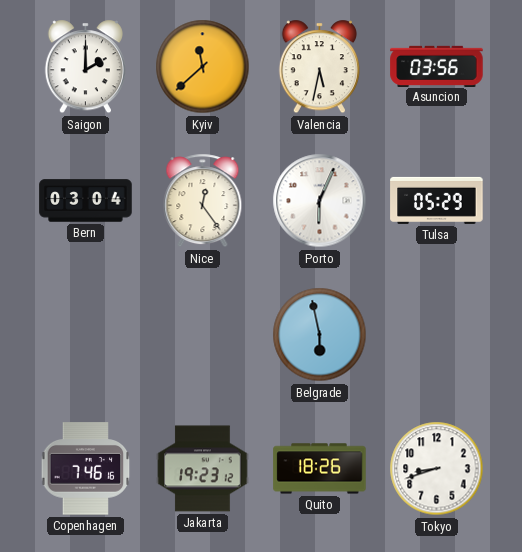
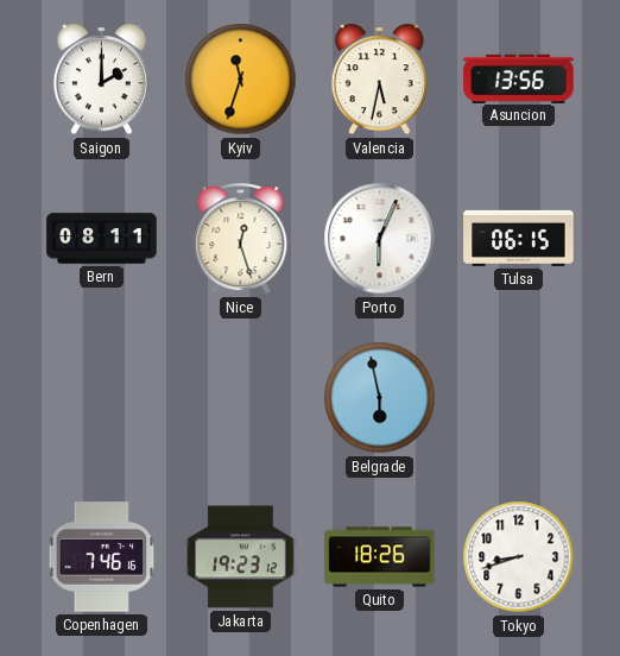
Kyiv: 11:38 -> 11:33 (241, 80)
Asuncion: 03:56 -> 13:56 (519, 78)
Bern: 03:04 -> 08:11 (102, 239)
Nice: 12:24 -> 12:27 (241, 239)
Tulsa: 05:29 -> 06:15 (519, 238)
